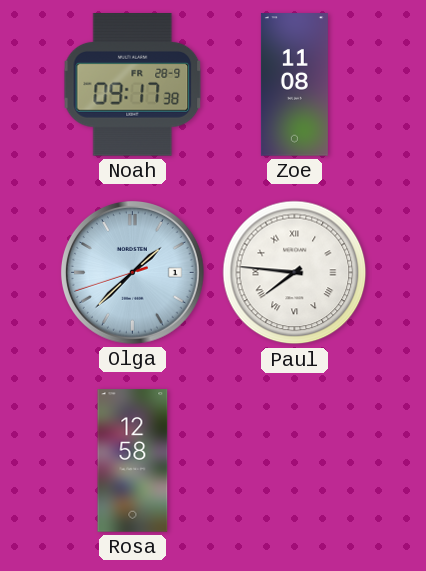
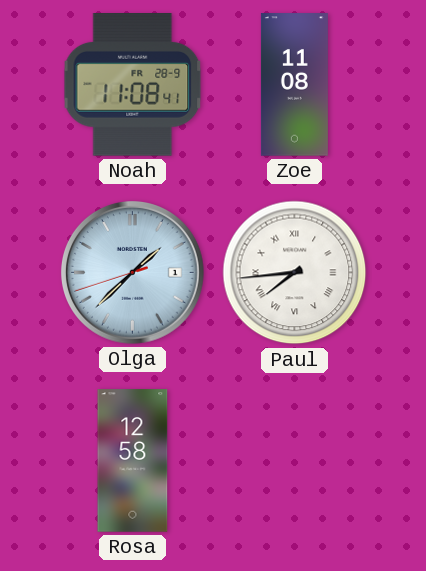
Noah: 09:17 -> 11:08 (133, 85)
Paul: 7:46 -> 7:44 (295, 273)
